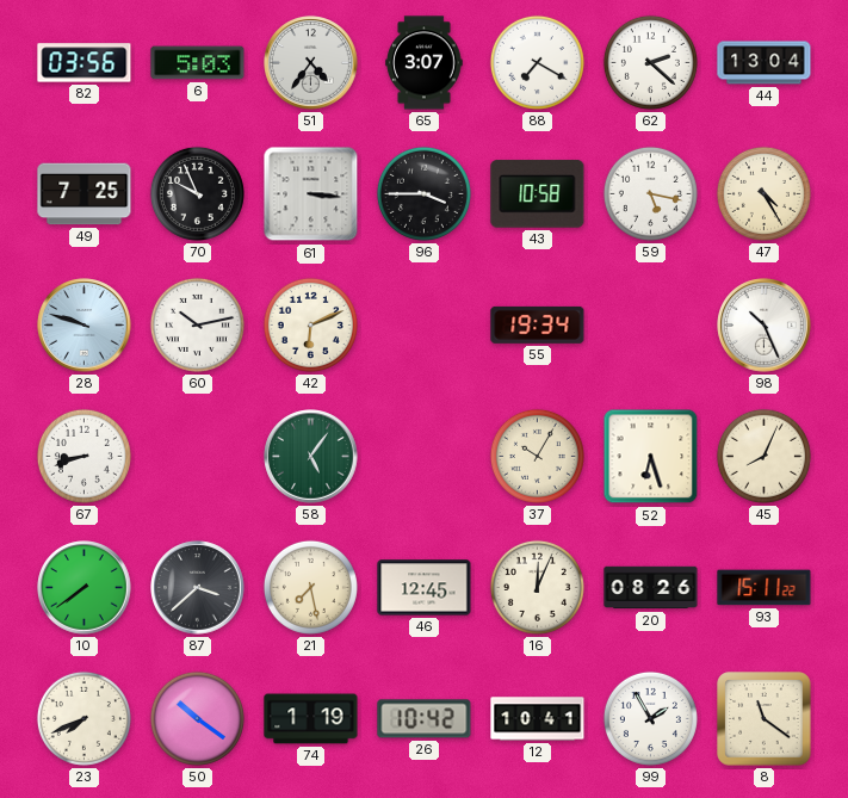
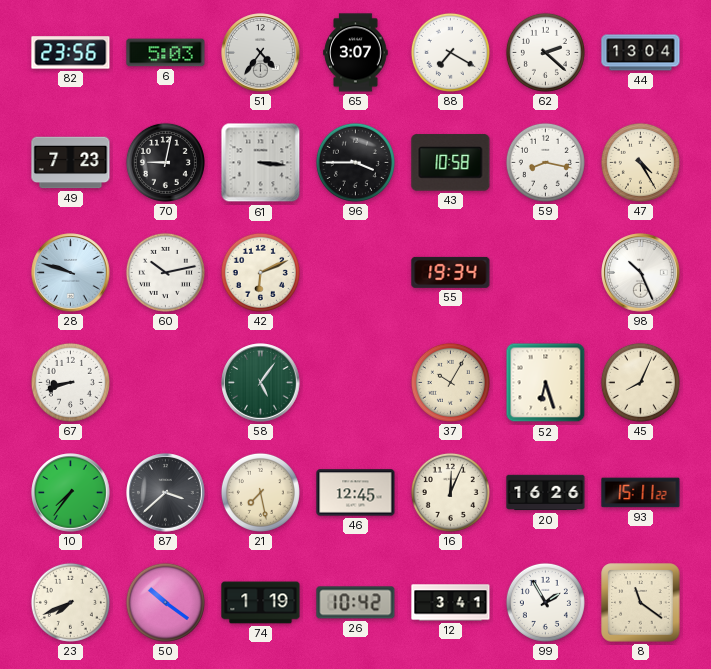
82: 03:56 -> 23:56 (71, 53)
49: 7:25 -> 7:23 (71, 163)
70: 9:56 -> 9:02 (165, 162)
59: 5:17 -> 8:17 (545, 162)
10: 7:39 -> 7:36 (71, 493)
20: 08:26 -> 16:26 (546, 493)
12: 10:41 -> 3:41 (451, 603)
